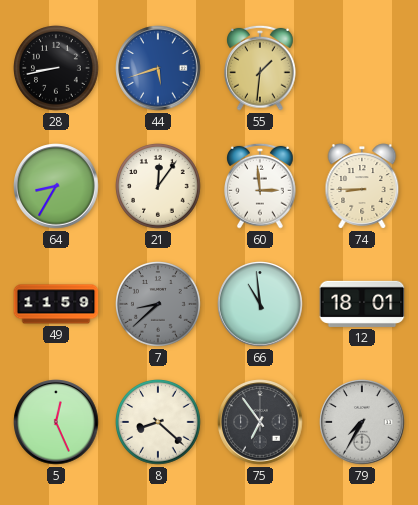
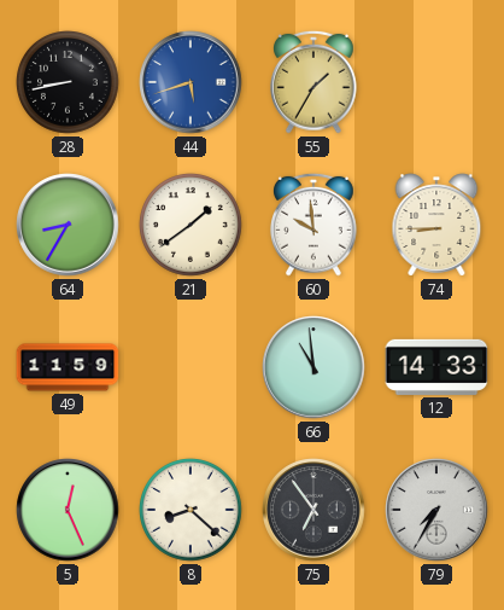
55: 1:31 -> 1:35 (315, 82)
21: 12:06 -> 1:39 (192, 226)
60: 2:59 -> 9:59 (315, 225)
7: 8:38 -> none (159, 305)
12: 18:01 -> 14:33 (436, 367)
